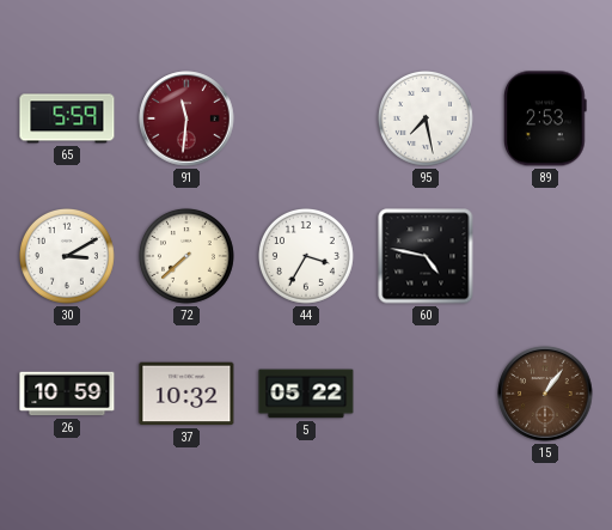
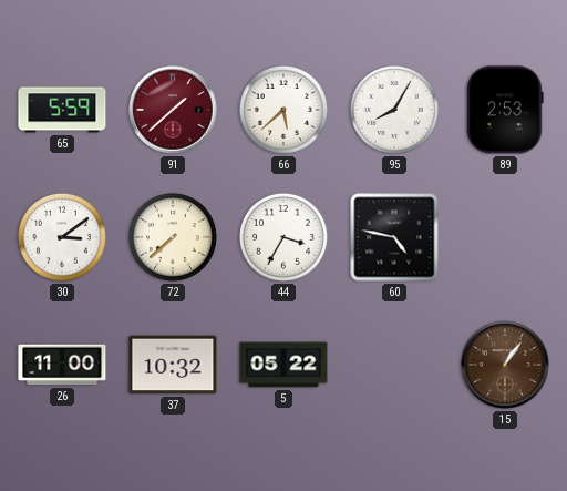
91: 11:31 -> 1:38 (173, 110)
66: none -> 5:38 (283, 110)
95: 7:28 -> 8:05 (394, 110)
30: 3:10 -> 3:09 (62, 237)
26: 10:59 -> 11:00 (62, 365)
